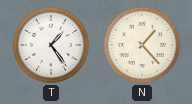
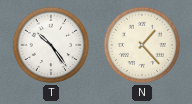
T: 1:24 -> 10:24 (51, 45)
